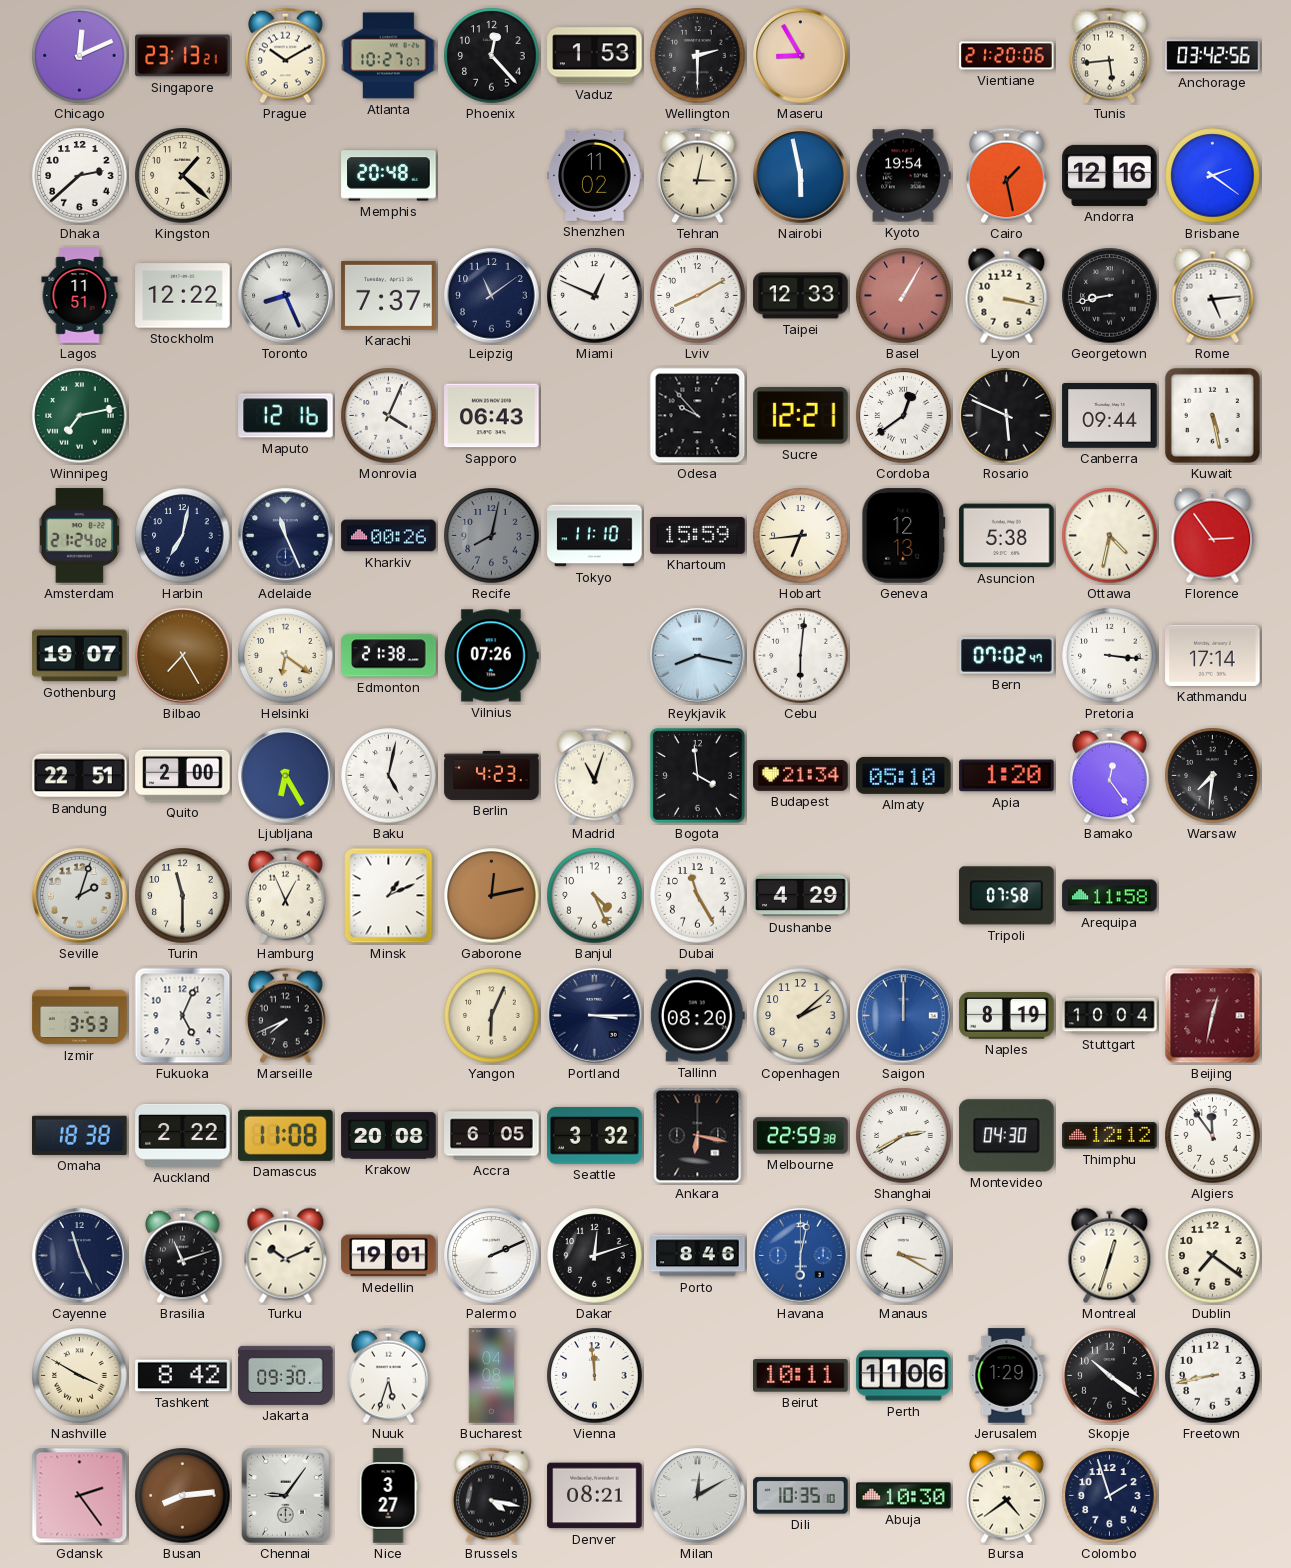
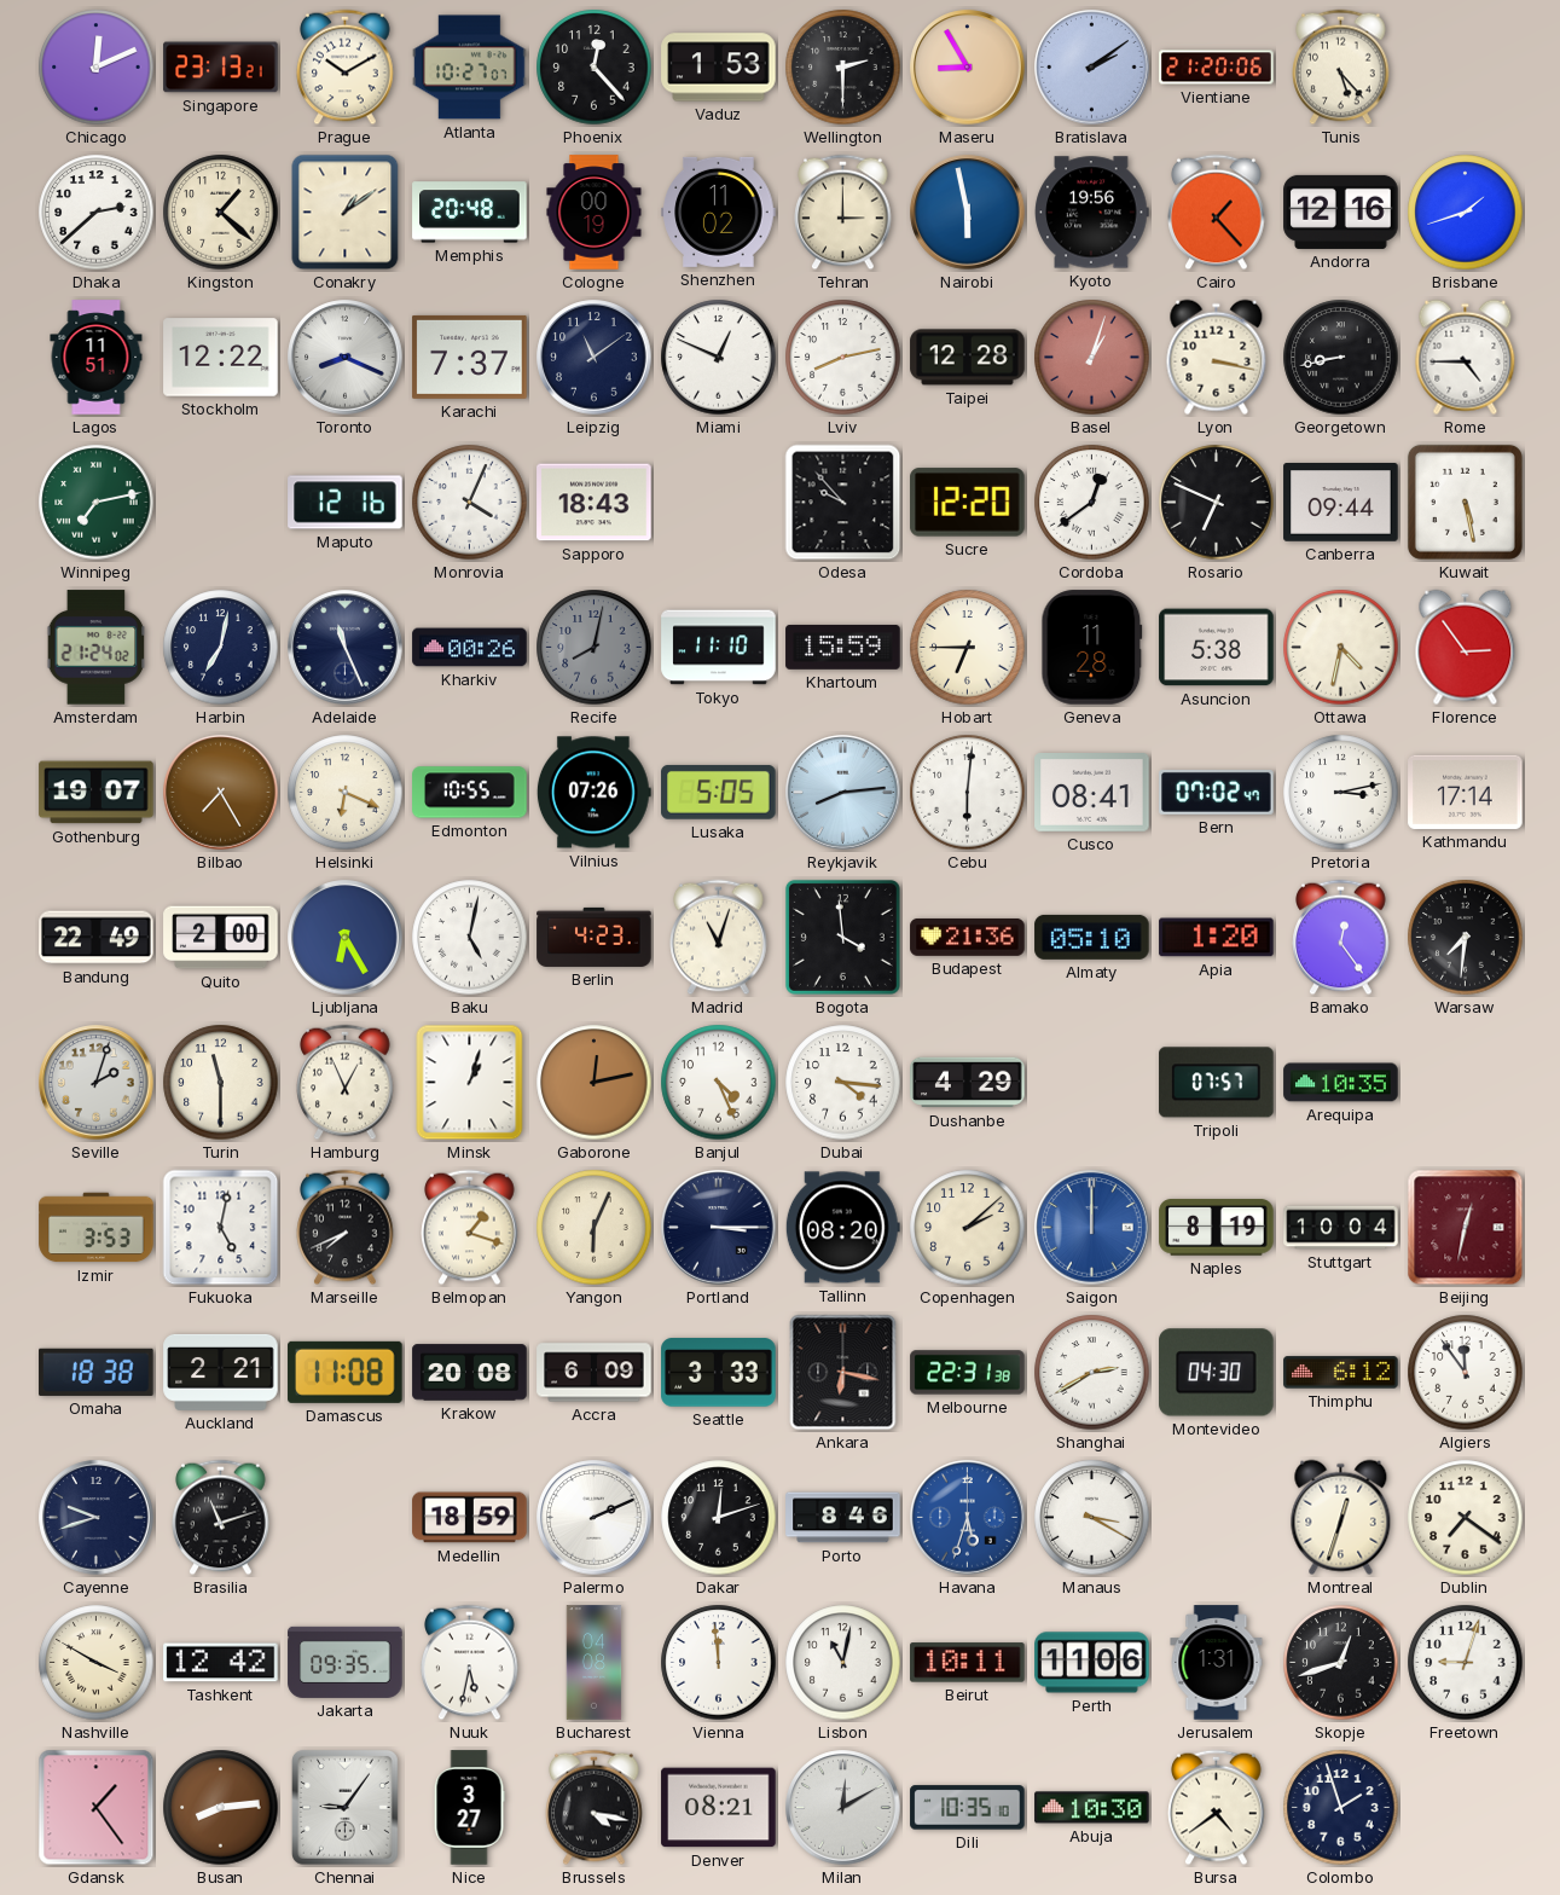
Bratislava: none -> 2:09 (1092, 68)
Tunis: 5:44 -> 5:23 (1341, 68)
Anchorage: 03:42 -> none (1213, 56)
Conakry: none -> 1:09 (346, 213)
Cologne: none -> 00:19 (595, 213)
Tehran: 3:02 -> 3:00 (843, 213)
Kyoto: 19:54 -> 19:56 (1092, 213)
Cairo: 1:28 -> 1:23 (1217, 213)
Brisbane: 2:21 -> 1:42 (1466, 213)
Toronto: 8:26 -> 8:19 (346, 358)
Lviv: 8:10 -> 8:13 (843, 358)
Taipei: 12:33 -> 12:28 (968, 358)
Basel: 1:05 -> 1:03 (1092, 358)
Rome: 5:14 -> 4:45 (1466, 358)
Sapporo: 06:43 -> 18:43 (595, 503)
Sucre: 12:21 -> 12:20 (968, 503)
Rosario: 5:49 -> 6:49 (1217, 503)
Hobart: 6:44 -> 6:45 (968, 648)
Geneva: 12:13 -> 11:28 (1092, 648)
Helsinki: 6:21 -> 6:19 (346, 793)
Edmonton: 21:38 -> 10:55 (470, 793)
Lusaka: none -> 5:05 (719, 792)
Reykjavik: 8:17 -> 8:14 (843, 793)
Cusco: none -> 08:41 (1092, 793)
Pretoria: 3:16 -> 3:13 (1341, 793)
Bandung: 22:51 -> 22:49 (97, 938)
Budapest: 21:34 -> 21:36 (968, 937)
Minsk: 1:11 -> 1:03 (470, 1083)
Dubai: 11:25 -> 4:16 (843, 1083)
Tripoli: 07:58 -> 07:57 (1217, 1083)
Arequipa: 11:58 -> 10:35 (1341, 1083)
Fukuoka: 5:04 -> 5:02 (221, 1228)
Belmopan: none -> 1:18 (470, 1228)
Auckland: 2:22 -> 2:21 (221, 1372)
Accra: 6:05 -> 6:09 (595, 1373)
Seattle: 3:32 -> 3:33 (719, 1373)
Melbourne: 22:59 -> 22:31 (968, 1373)
Thimphu: 12:12 -> 6:12 (1341, 1373)
Cayenne: 11:26 -> 9:42 (97, 1518)
Turku: 10:11 -> none (286, 1256)
Medellin: 19:01 -> 18:59 (470, 1518)
Havana: 6:02 -> 5:33 (968, 1518)
Tashkent: 8:42 -> 12:42 (221, 1663)
Jakarta: 09:30 -> 09:35 (346, 1662)
Nuuk: 5:33 -> 5:32 (470, 1663)
Lisbon: none -> 11:02 (843, 1663)
Jerusalem: 1:29 -> 1:31 (1217, 1663)
Skopje: 10:21 -> 12:42 (1341, 1663)
Freetown: 8:43 -> 9:03 (1466, 1663)
Gdansk: 2:24 -> 1:24 (97, 1808)
